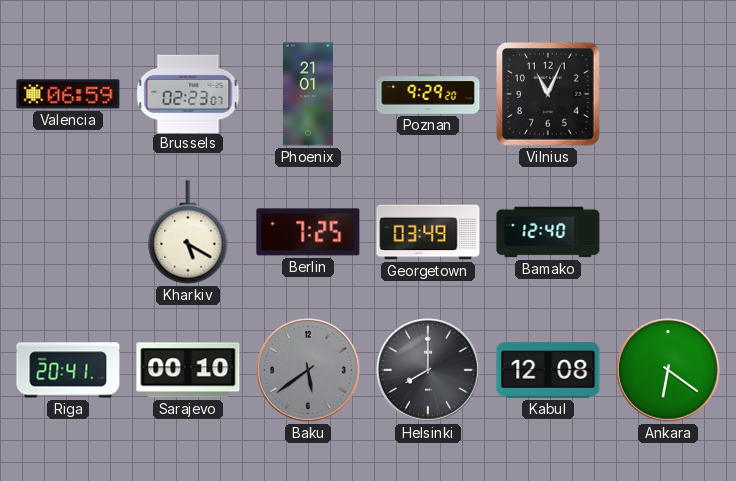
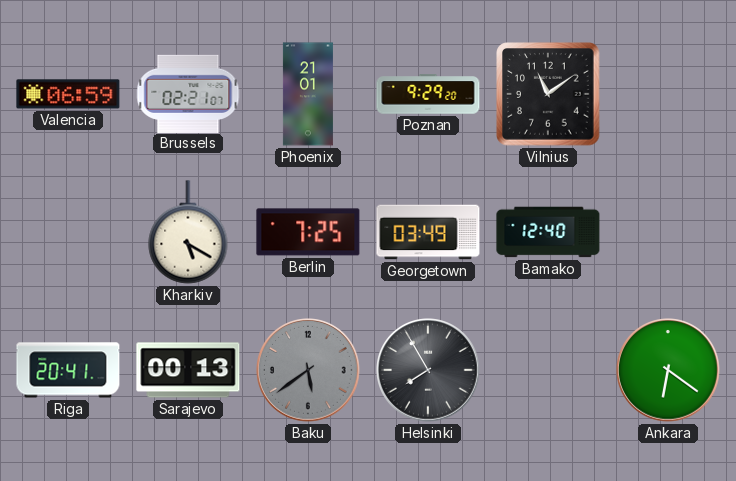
Brussels: 02:23 -> 02:21 (188, 93)
Vilnius: 11:04 -> 11:09 (548, 94)
Sarajevo: 00:10 -> 00:13 (188, 370)
Helsinki: 8:00 -> 7:55 (429, 371)
Kabul: 12:08 -> none (548, 370)
